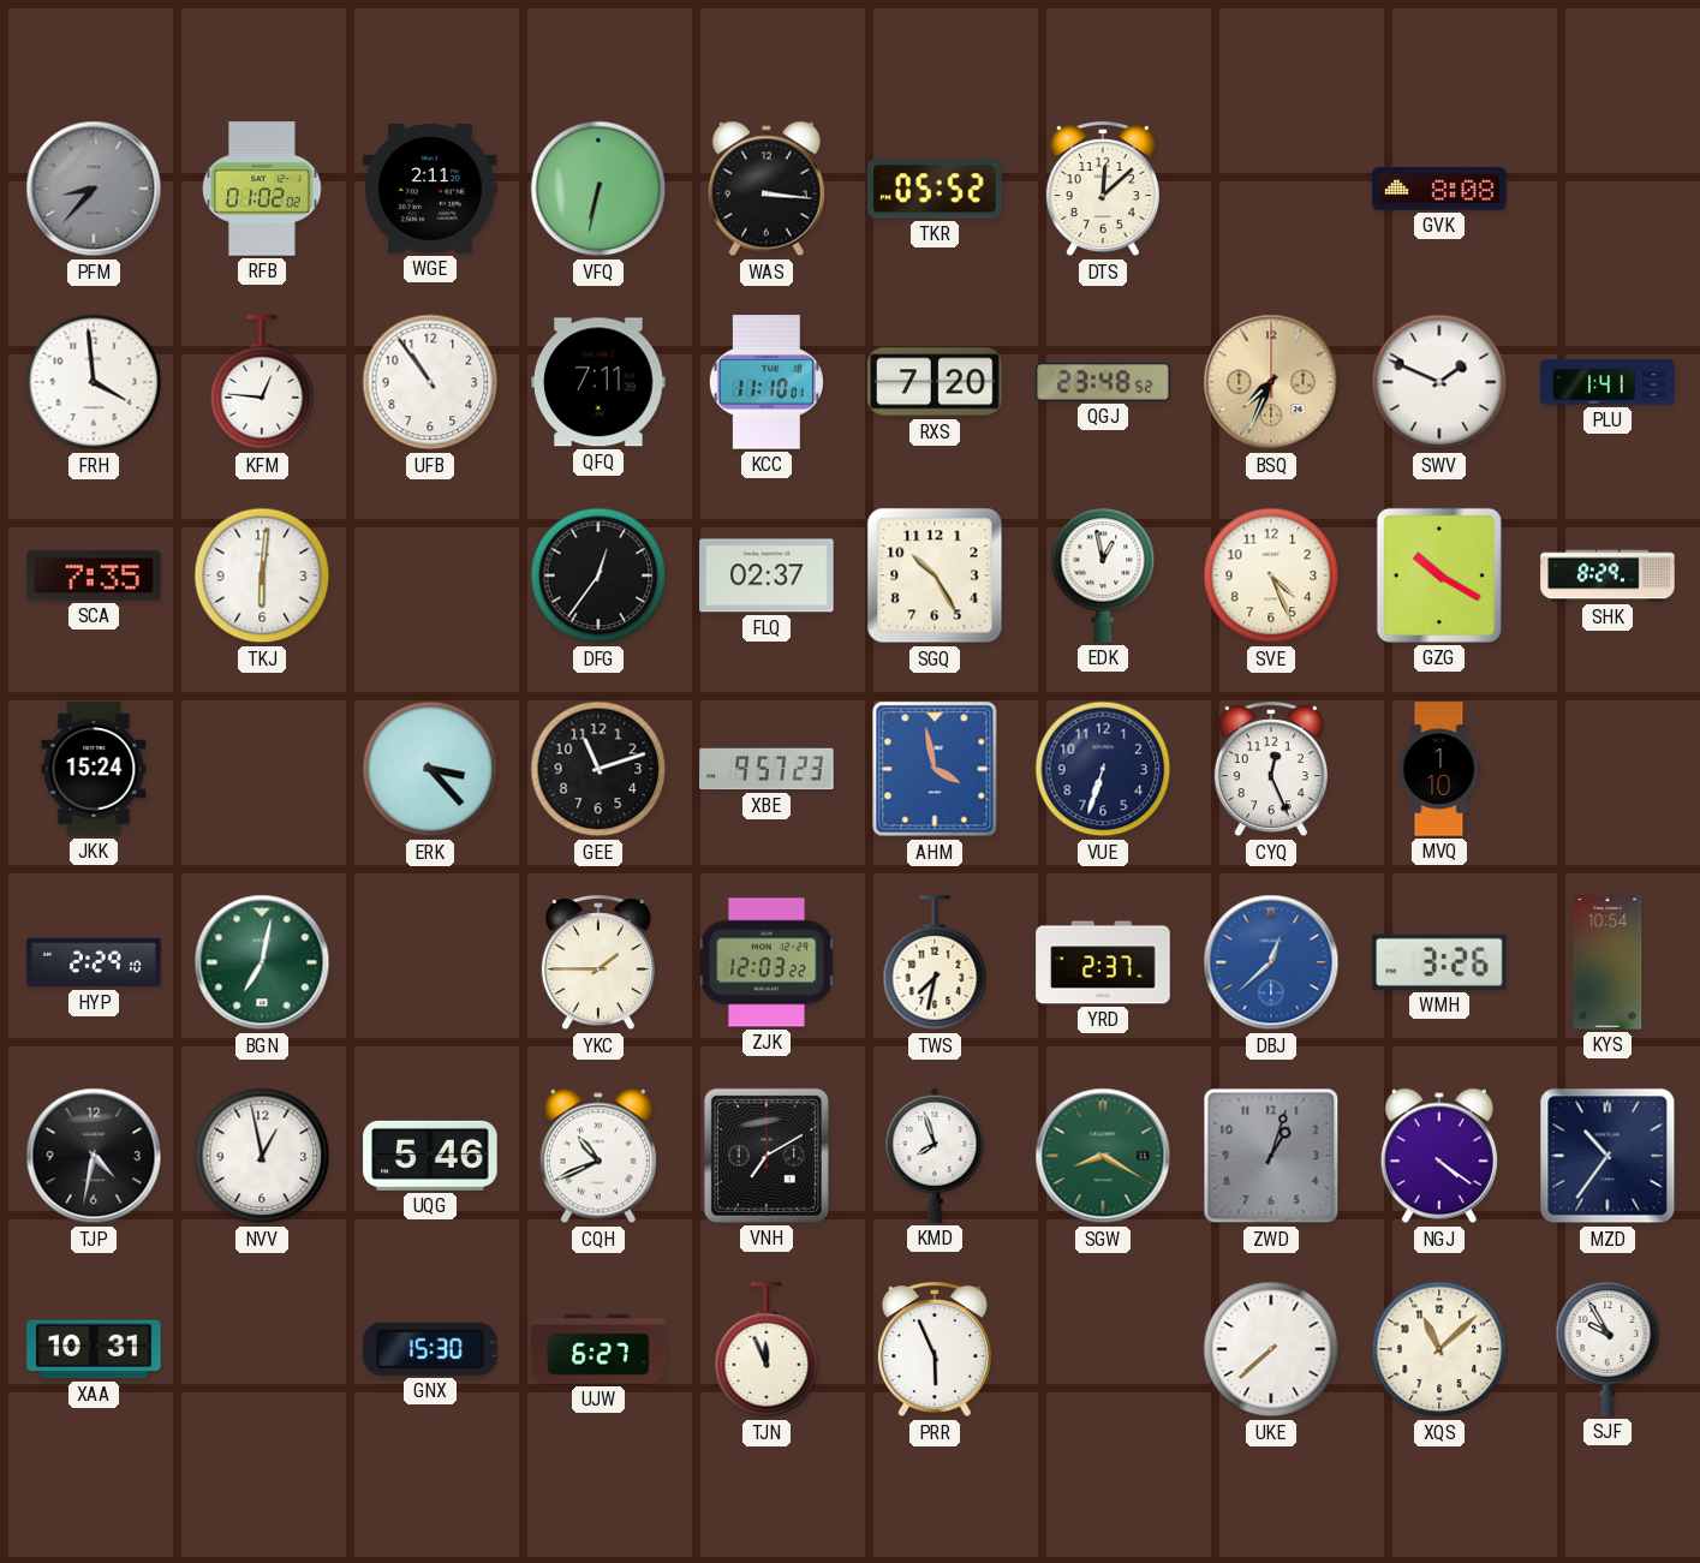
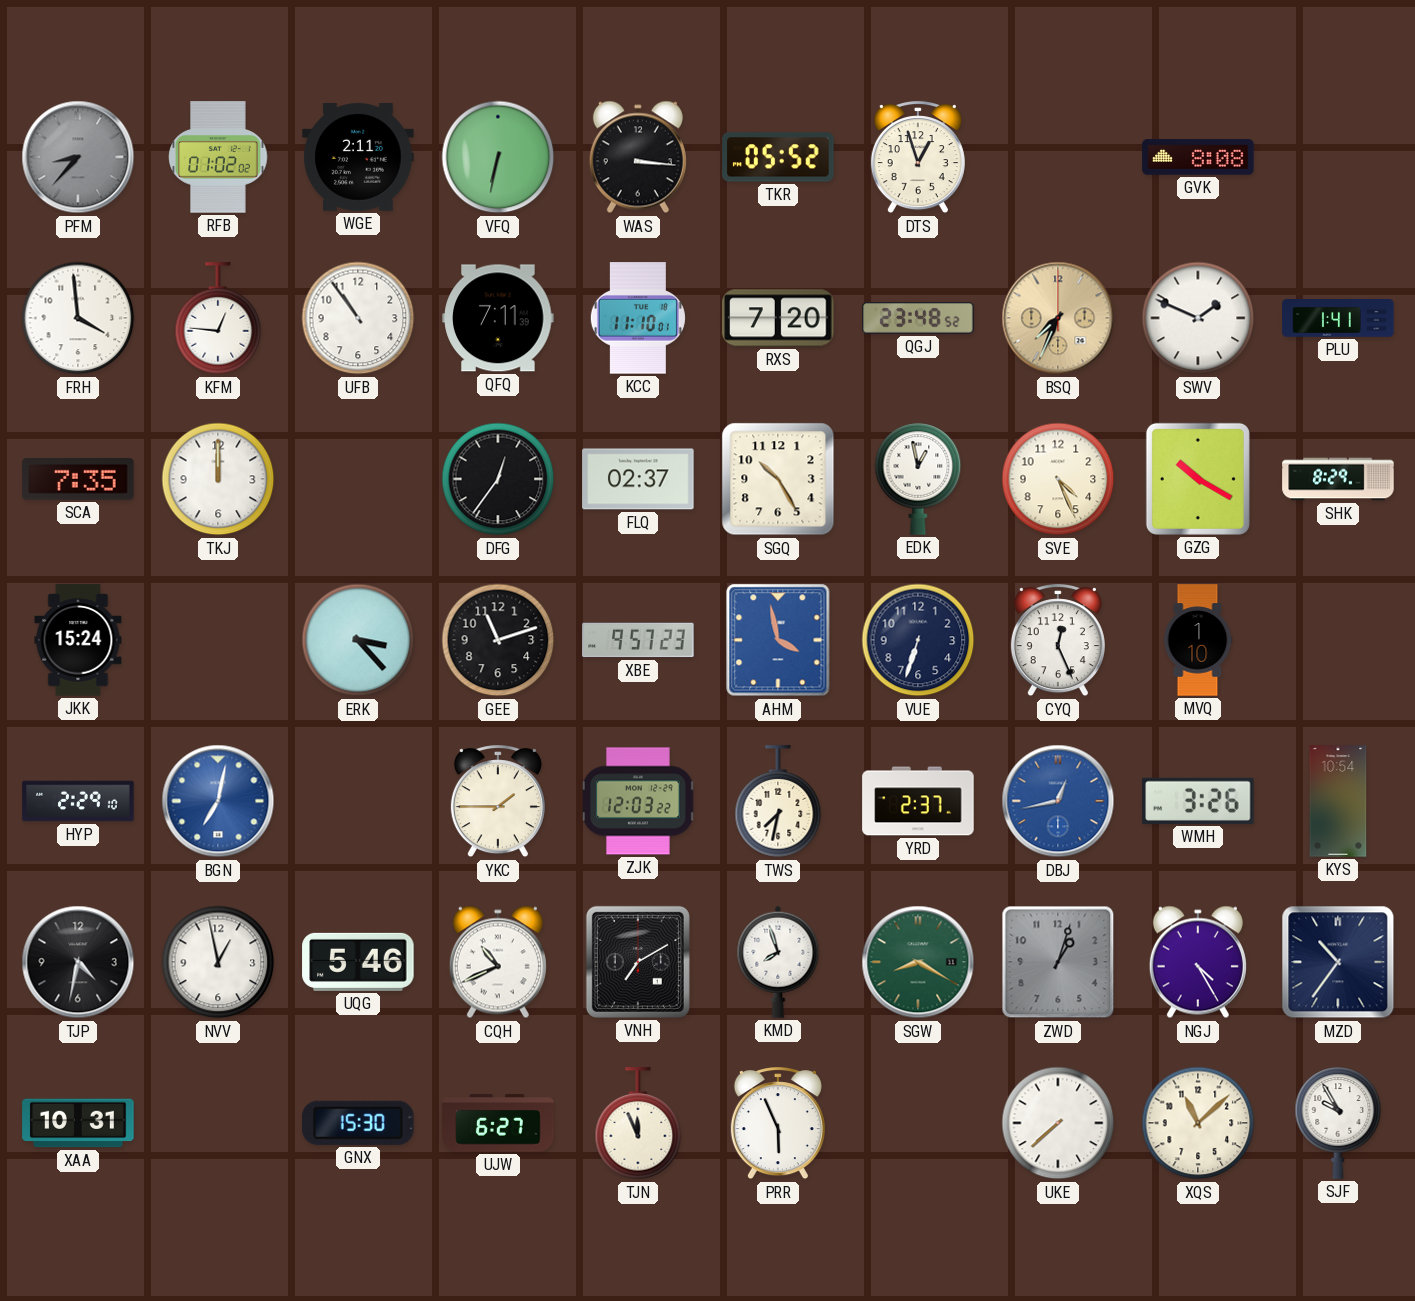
DTS: 12:08 -> 12:57 (918, 158)
TKJ: 6:01 -> 12:00 (218, 479)
BGN dial: green -> blue (218, 801)
DBJ: 12:38 -> 12:43 (1058, 801)
NGJ: 4:21 -> 4:25 (1198, 962)
